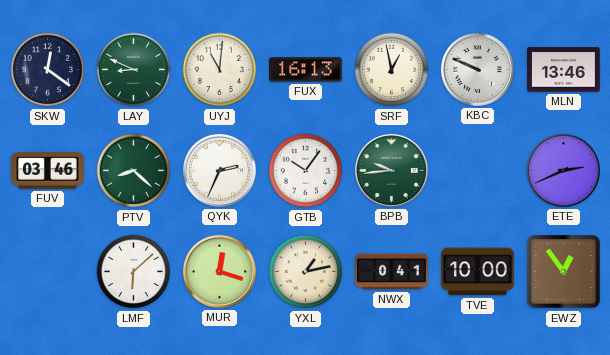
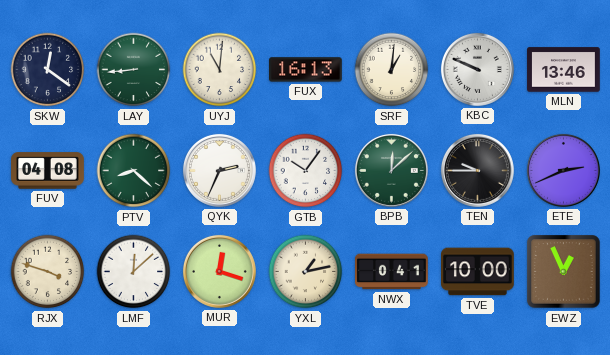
LAY: 8:49 -> 8:44 (134, 70)
SRF: 12:58 -> 1:01 (392, 70)
FUV: 03:46 -> 04:08 (48, 171)
BPB: 9:44 -> 12:08 (391, 170)
TEN: none -> 9:45 (477, 170)
RJX: none -> 3:48 (48, 272)
LMF: 6:08 -> 12:08 (134, 272)
EWZ: 12:54 -> 12:56 (564, 272)
